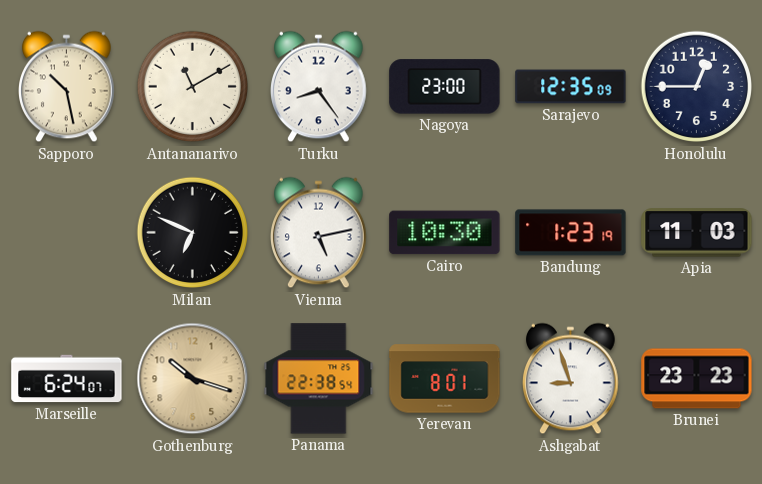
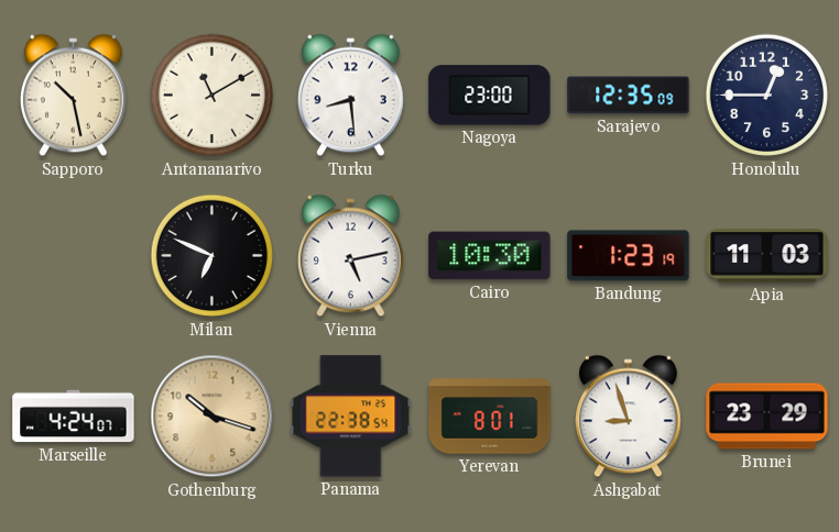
Turku: 8:24 -> 8:29 (351, 96)
Marseille: 6:24 -> 4:24 (74, 417)
Brunei: 23:23 -> 23:29 (767, 417)
